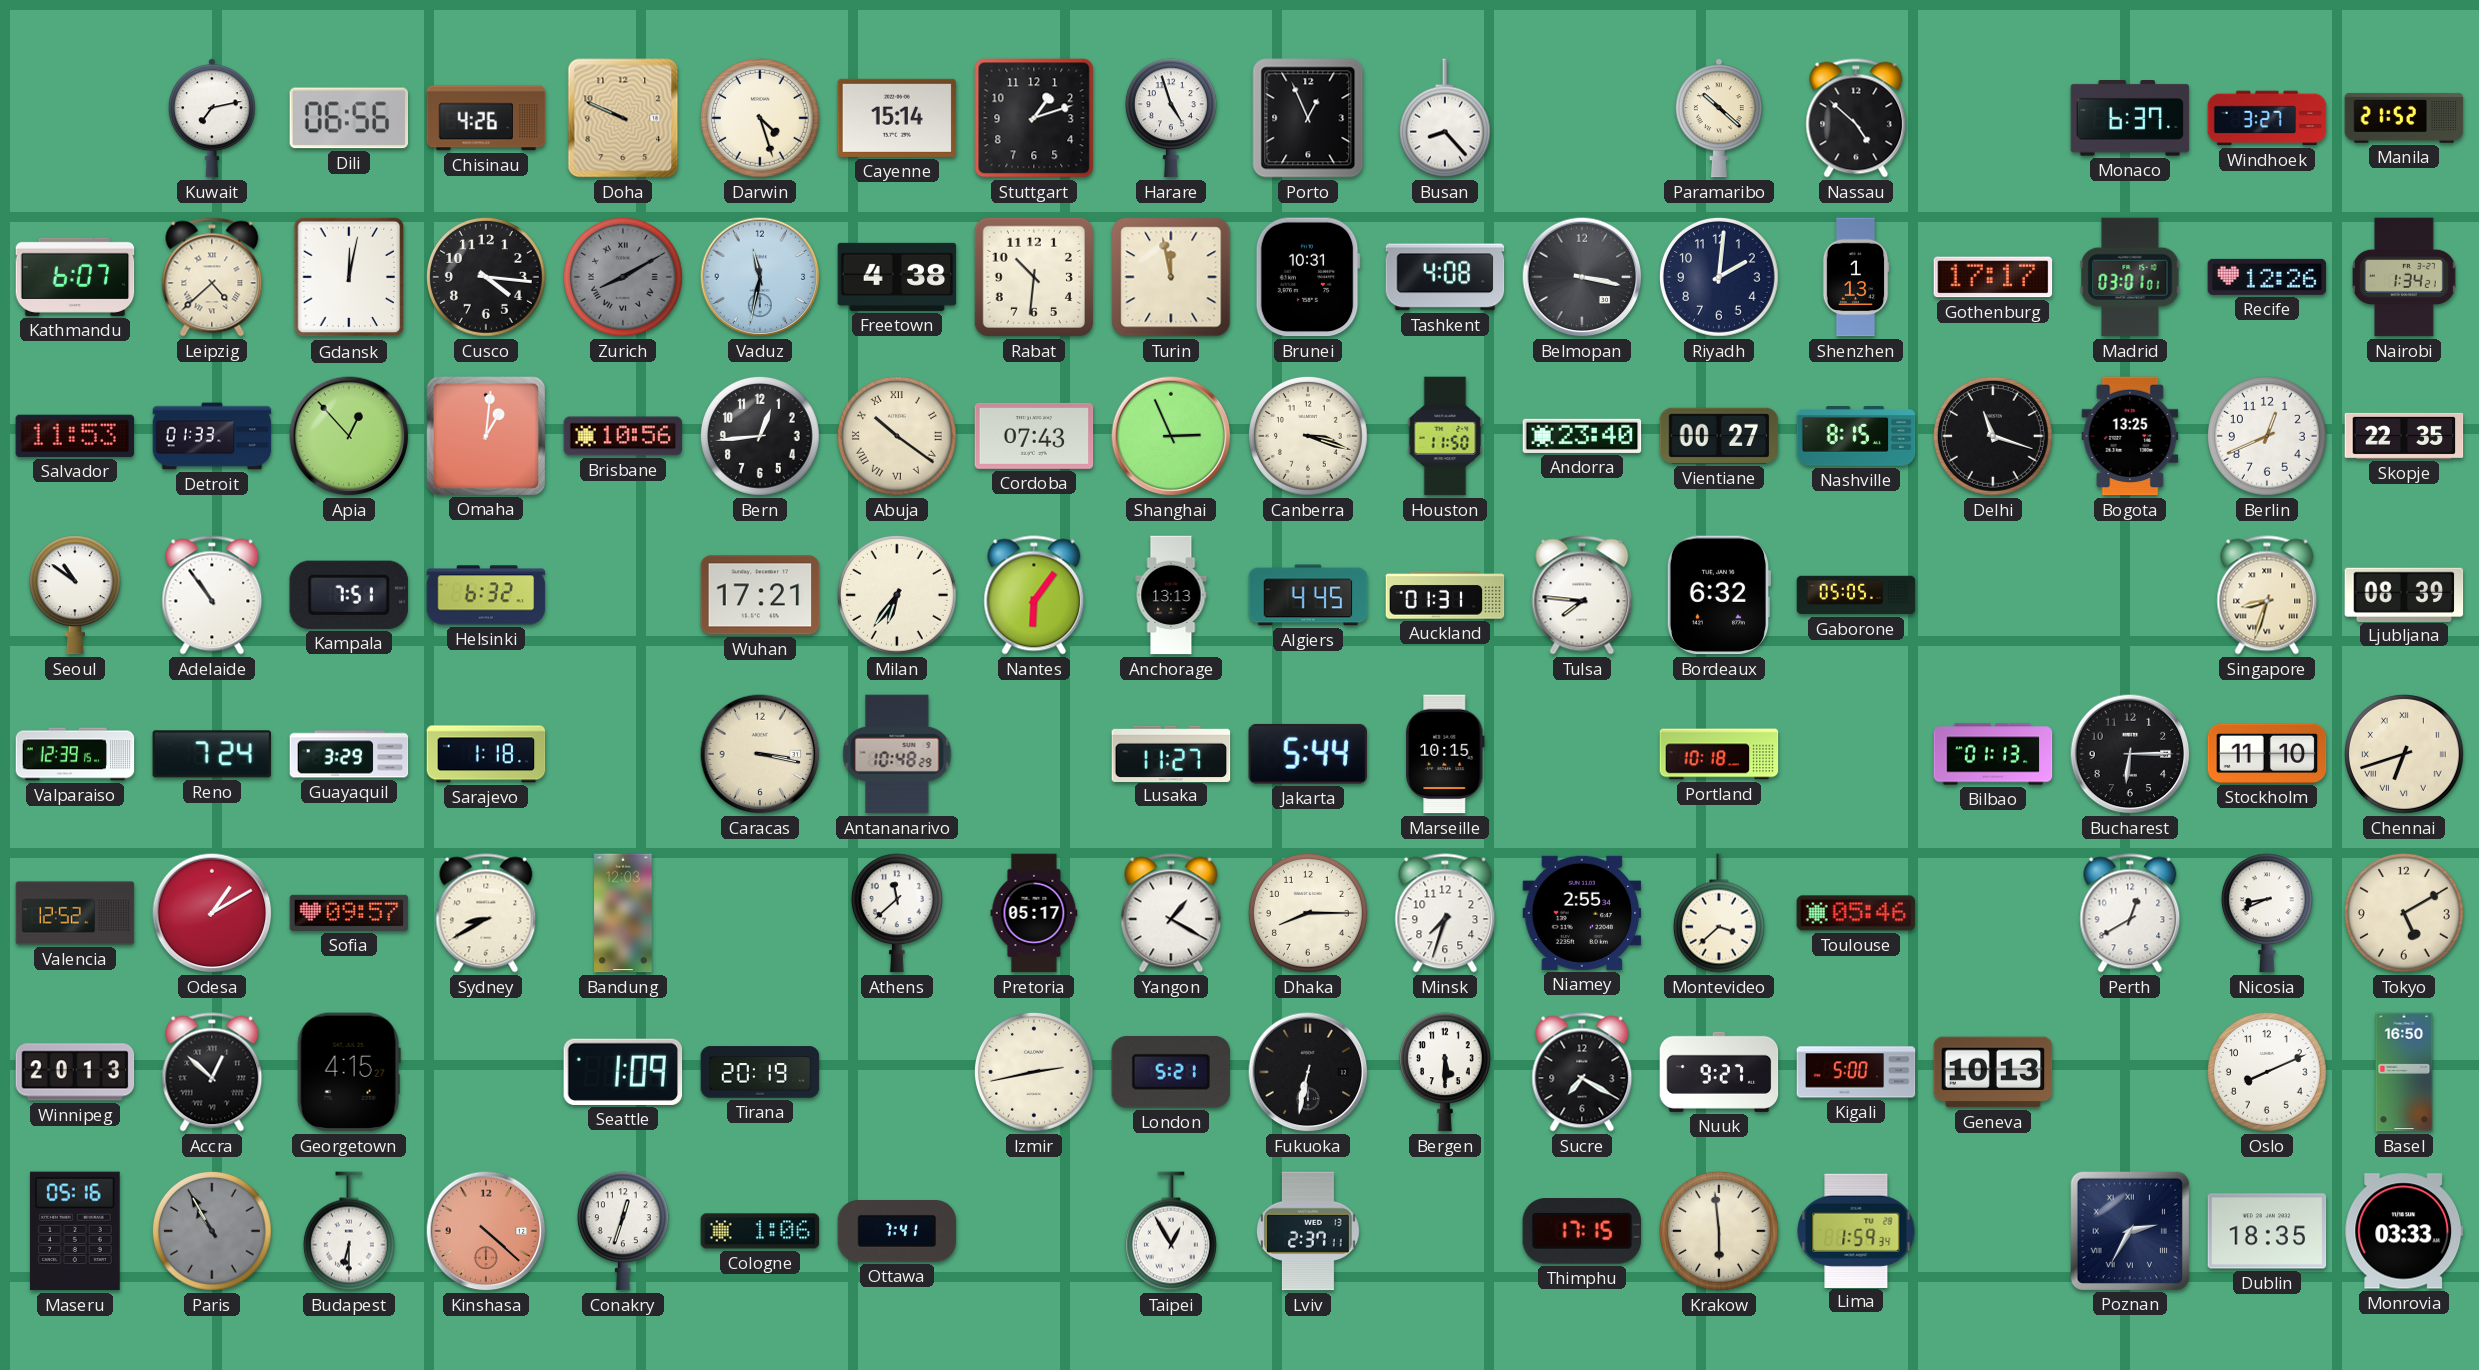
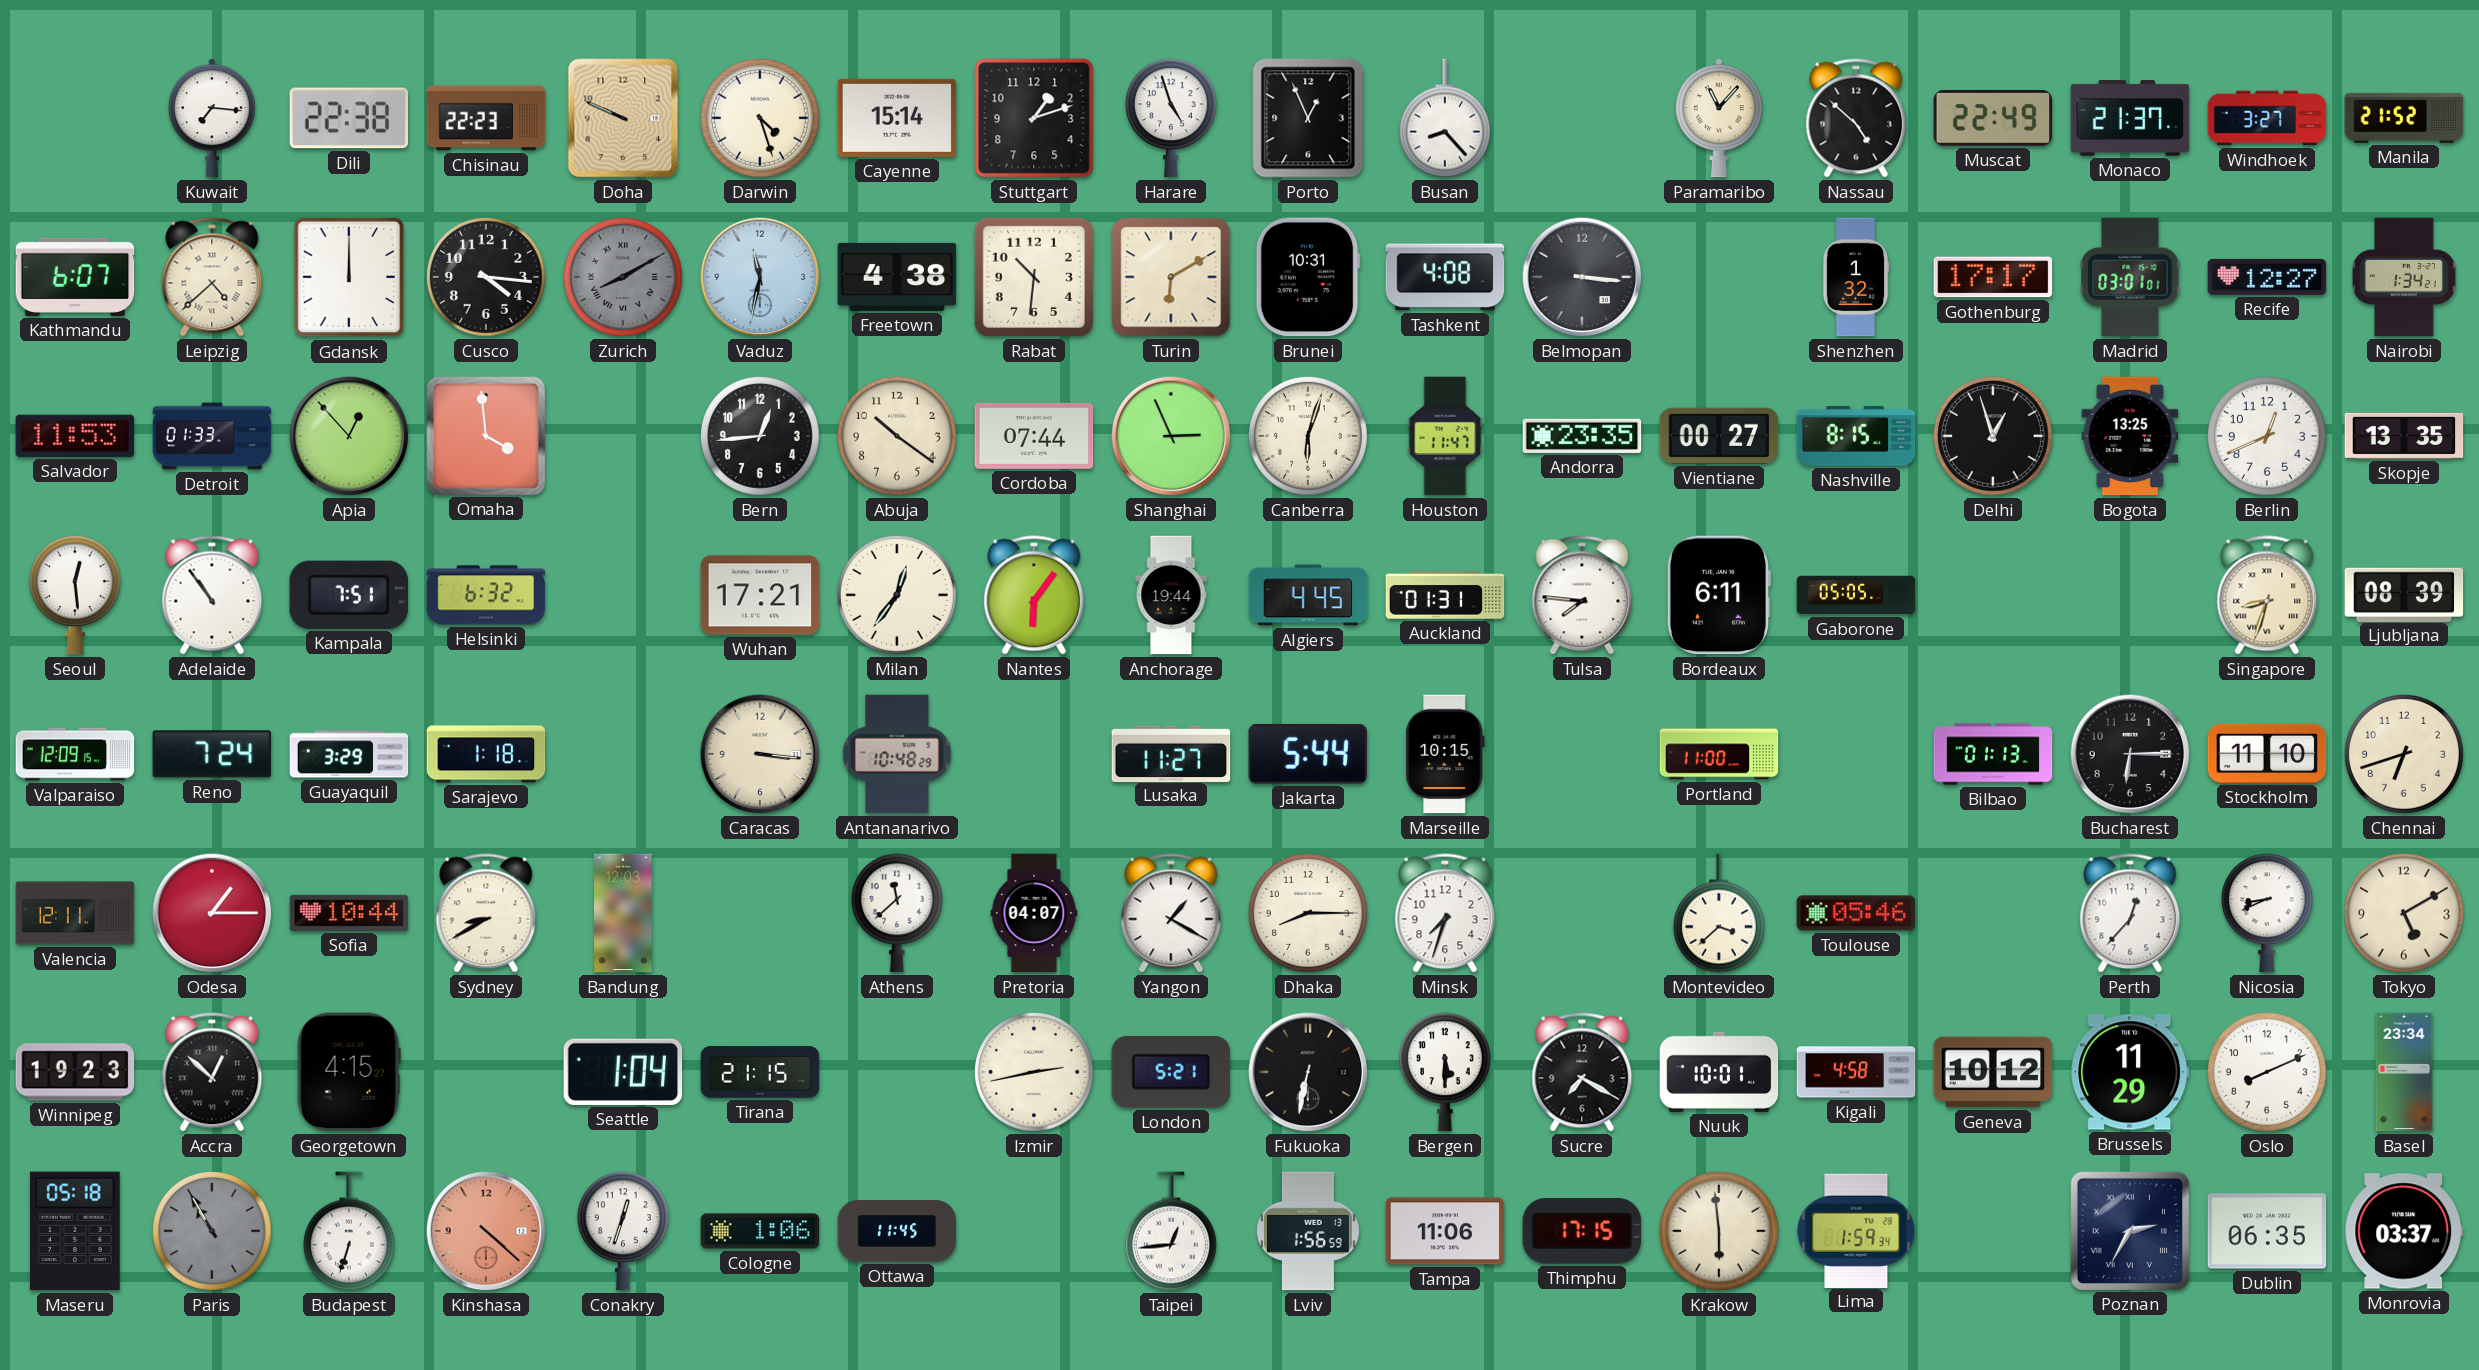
Kuwait: 7:13 -> 7:16 (212, 118)
Dili: 06:56 -> 22:38 (349, 118)
Chisinau: 4:26 -> 22:23 (486, 118)
Paramaribo: 10:22 -> 11:07 (1719, 118)
Muscat: none -> 22:49 (1993, 119)
Monaco: 6:37 -> 21:37 (2130, 119)
Gdansk: 12:02 -> 12:00 (349, 277)
Turin: 11:58 -> 6:10 (1171, 277)
Belmopan: 3:17 -> 3:16 (1582, 277)
Riyadh: 2:01 -> none (1719, 277)
Shenzhen: 1:13 -> 1:32 (1856, 277)
Recife: 12:26 -> 12:27 (2267, 277)
Omaha: 1:01 -> 3:59 (485, 435)
Brisbane: 10:56 -> none (623, 436)
Abuja numerals: Roman -> Arabic (897, 436)
Cordoba: 07:43 -> 07:44 (1034, 436)
Canberra: 3:18 -> 6:03 (1308, 436)
Houston: 11:50 -> 11:47 (1445, 436)
Andorra: 23:40 -> 23:35 (1582, 436)
Delhi: 11:18 -> 12:57 (1993, 436)
Skopje: 22:35 -> 13:35 (2404, 436)
Seoul: 10:51 -> 12:29 (75, 595)
Milan: 6:36 -> 12:36 (897, 595)
Anchorage: 13:13 -> 19:44 (1171, 595)
Bordeaux: 6:32 -> 6:11 (1718, 595)
Valparaiso: 12:39 -> 12:09 (75, 754)
Caracas: 3:17 -> 3:16 (760, 754)
Portland: 10:18 -> 11:00 (1719, 754)
Chennai numerals: Roman -> Arabic (2404, 754)
Valencia: 12:52 -> 12:11 (75, 913)
Odesa: 1:10 -> 1:15 (212, 913)
Sofia: 09:57 -> 10:44 (349, 913)
Pretoria: 05:17 -> 04:07 (1034, 913)
Niamey: 2:55 -> none (1582, 913)
Perth: 12:40 -> 12:37 (2130, 913)
Winnipeg: 20:13 -> 19:23 (75, 1072)
Seattle: 1:09 -> 1:04 (623, 1072)
Tirana: 20:19 -> 21:15 (760, 1072)
Nuuk: 9:27 -> 10:01 (1719, 1072)
Kigali: 5:00 -> 4:58 (1856, 1072)
Geneva: 10:13 -> 10:12 (1993, 1072)
Brussels: none -> 11:29 (2130, 1072)
Basel: 16:50 -> 23:34 (2404, 1072)
Maseru: 05:16 -> 05:18 (75, 1231)
Budapest: 6:30 -> 6:33 (349, 1231)
Ottawa: 7:41 -> 11:45 (897, 1232)
Taipei: 12:55 -> 12:44 (1171, 1231)
Lviv: 2:37 -> 1:56 (1309, 1231)
Tampa: none -> 11:06 (1445, 1231)
Dublin: 18:35 -> 06:35 (2267, 1231)
Monrovia: 03:33 -> 03:37 (2404, 1231)
